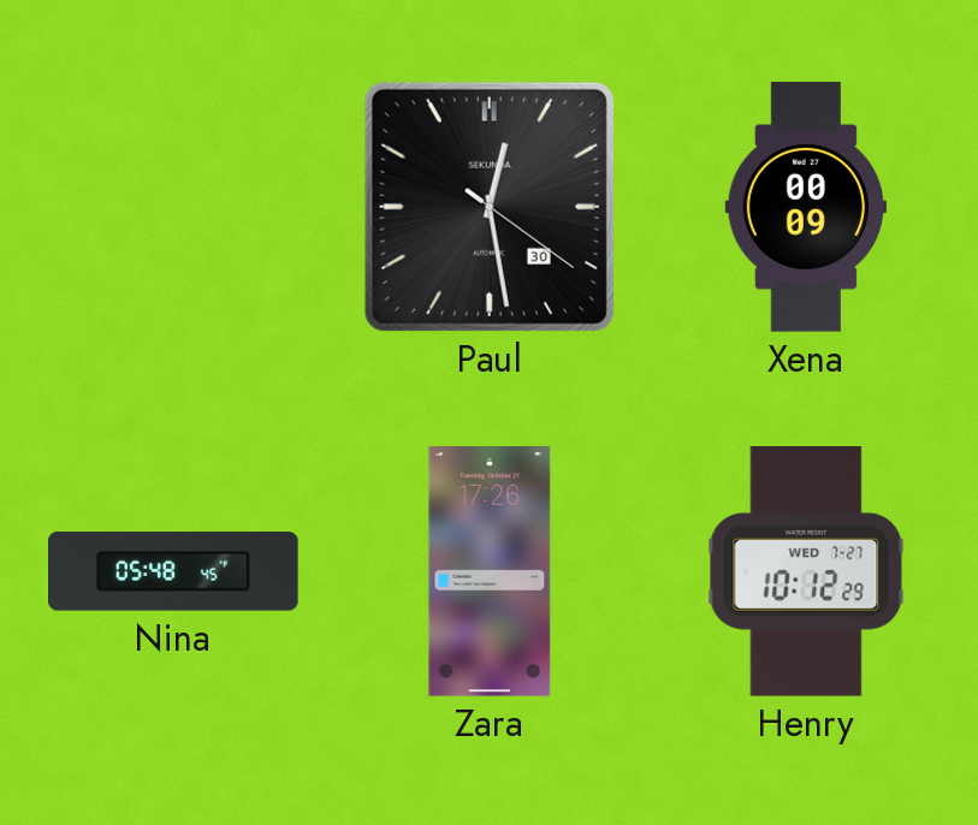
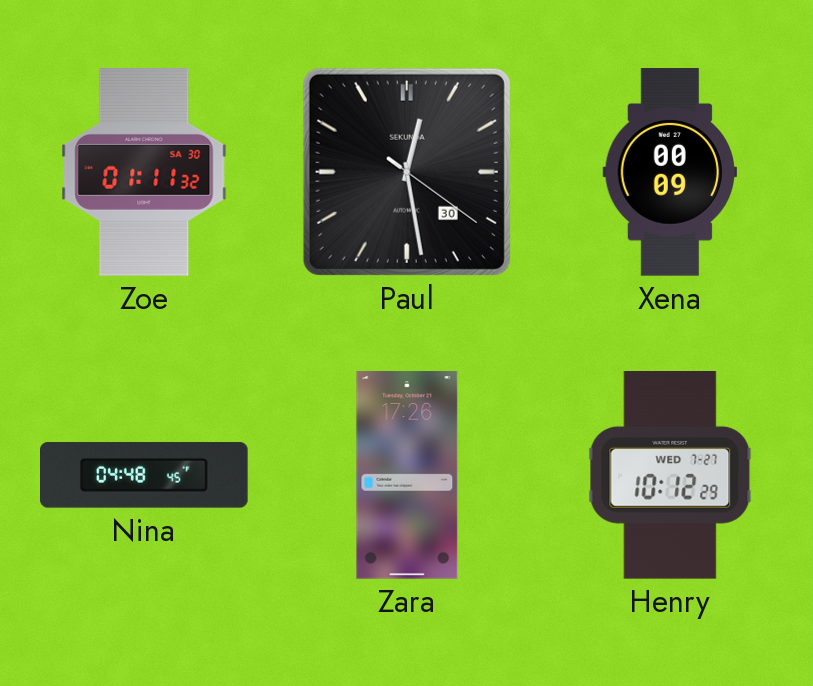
Zoe: none -> 01:11 (144, 172)
Nina: 05:48 -> 04:48 (145, 475)
